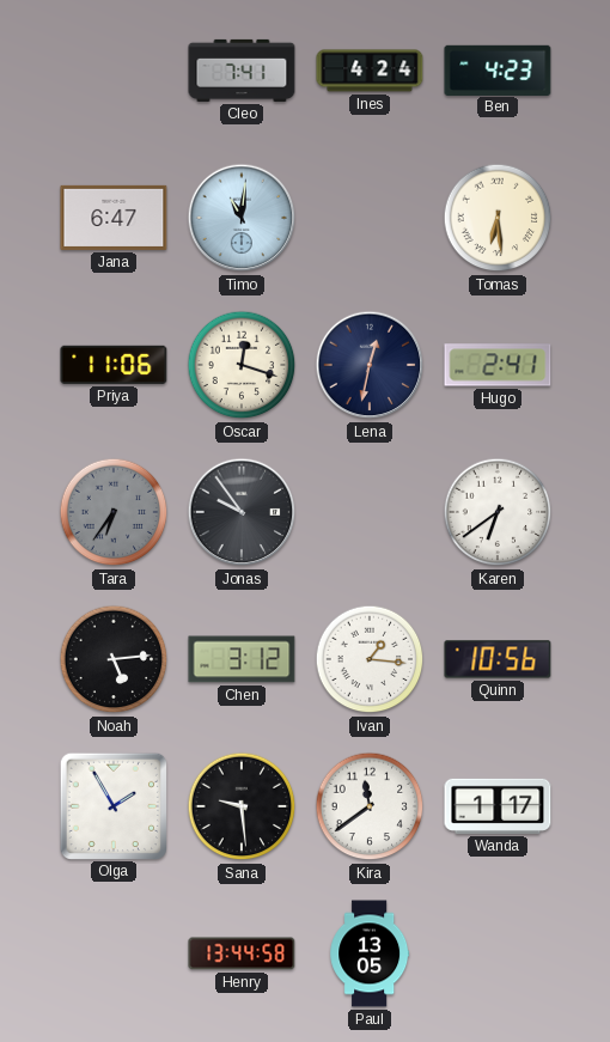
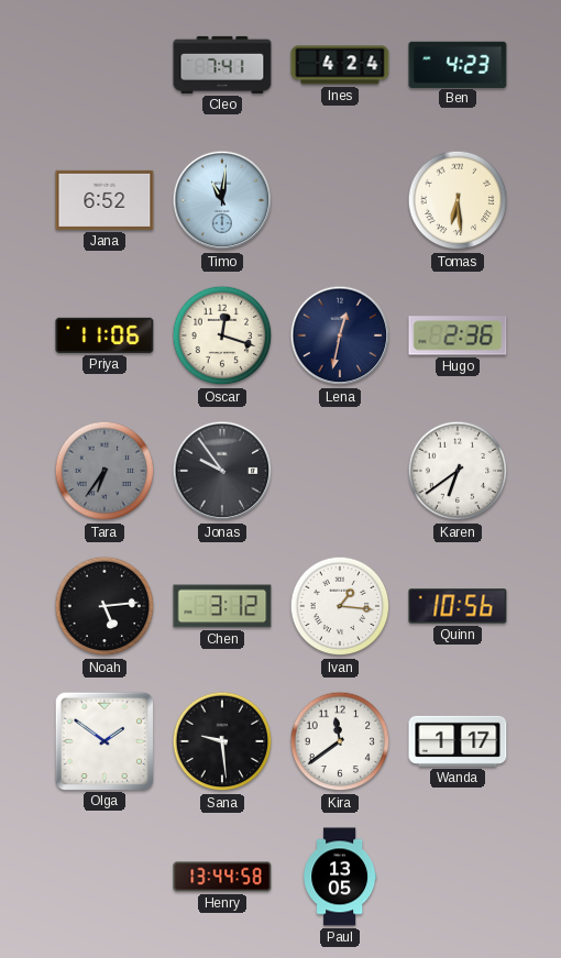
Jana: 6:47 -> 6:52 (105, 200)
Hugo: 2:41 -> 2:36 (458, 335)
Olga: 1:55 -> 1:51 (103, 740)
